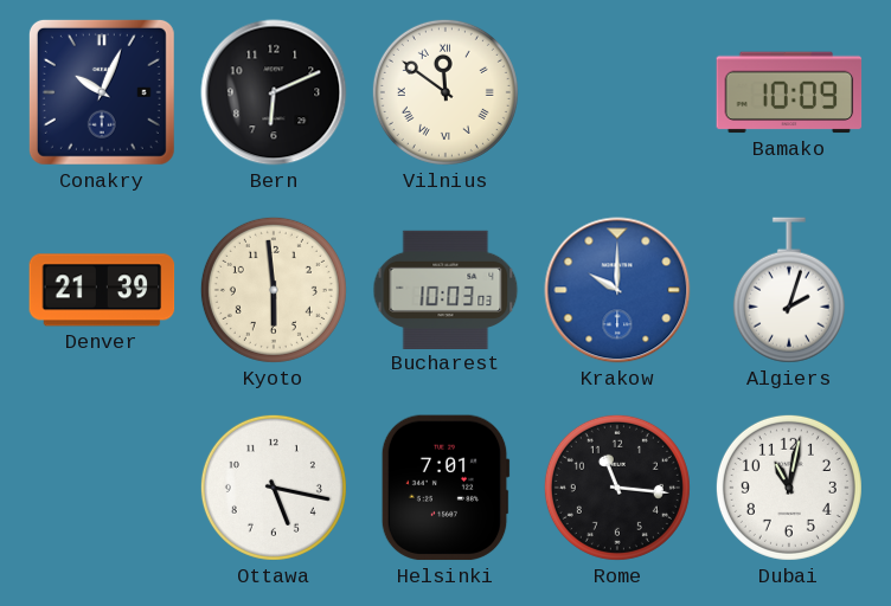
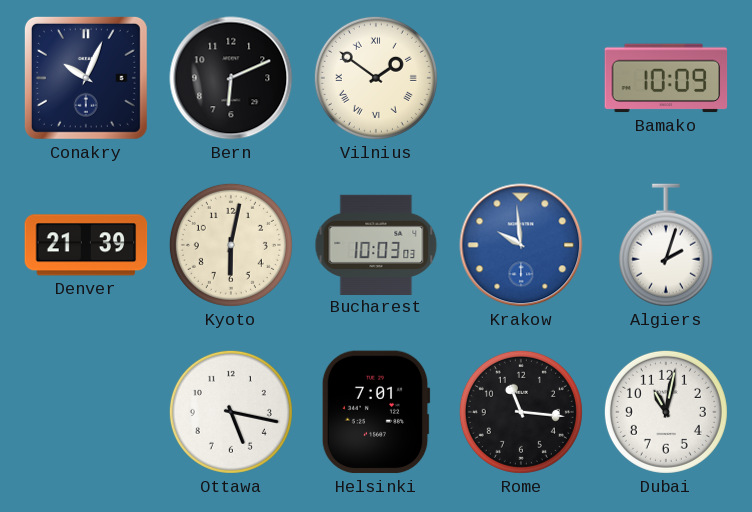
Vilnius: 11:51 -> 1:51 (376, 78)
Kyoto: 5:59 -> 6:02 (231, 245)
Krakow: 10:00 -> 9:59 (521, 245)
